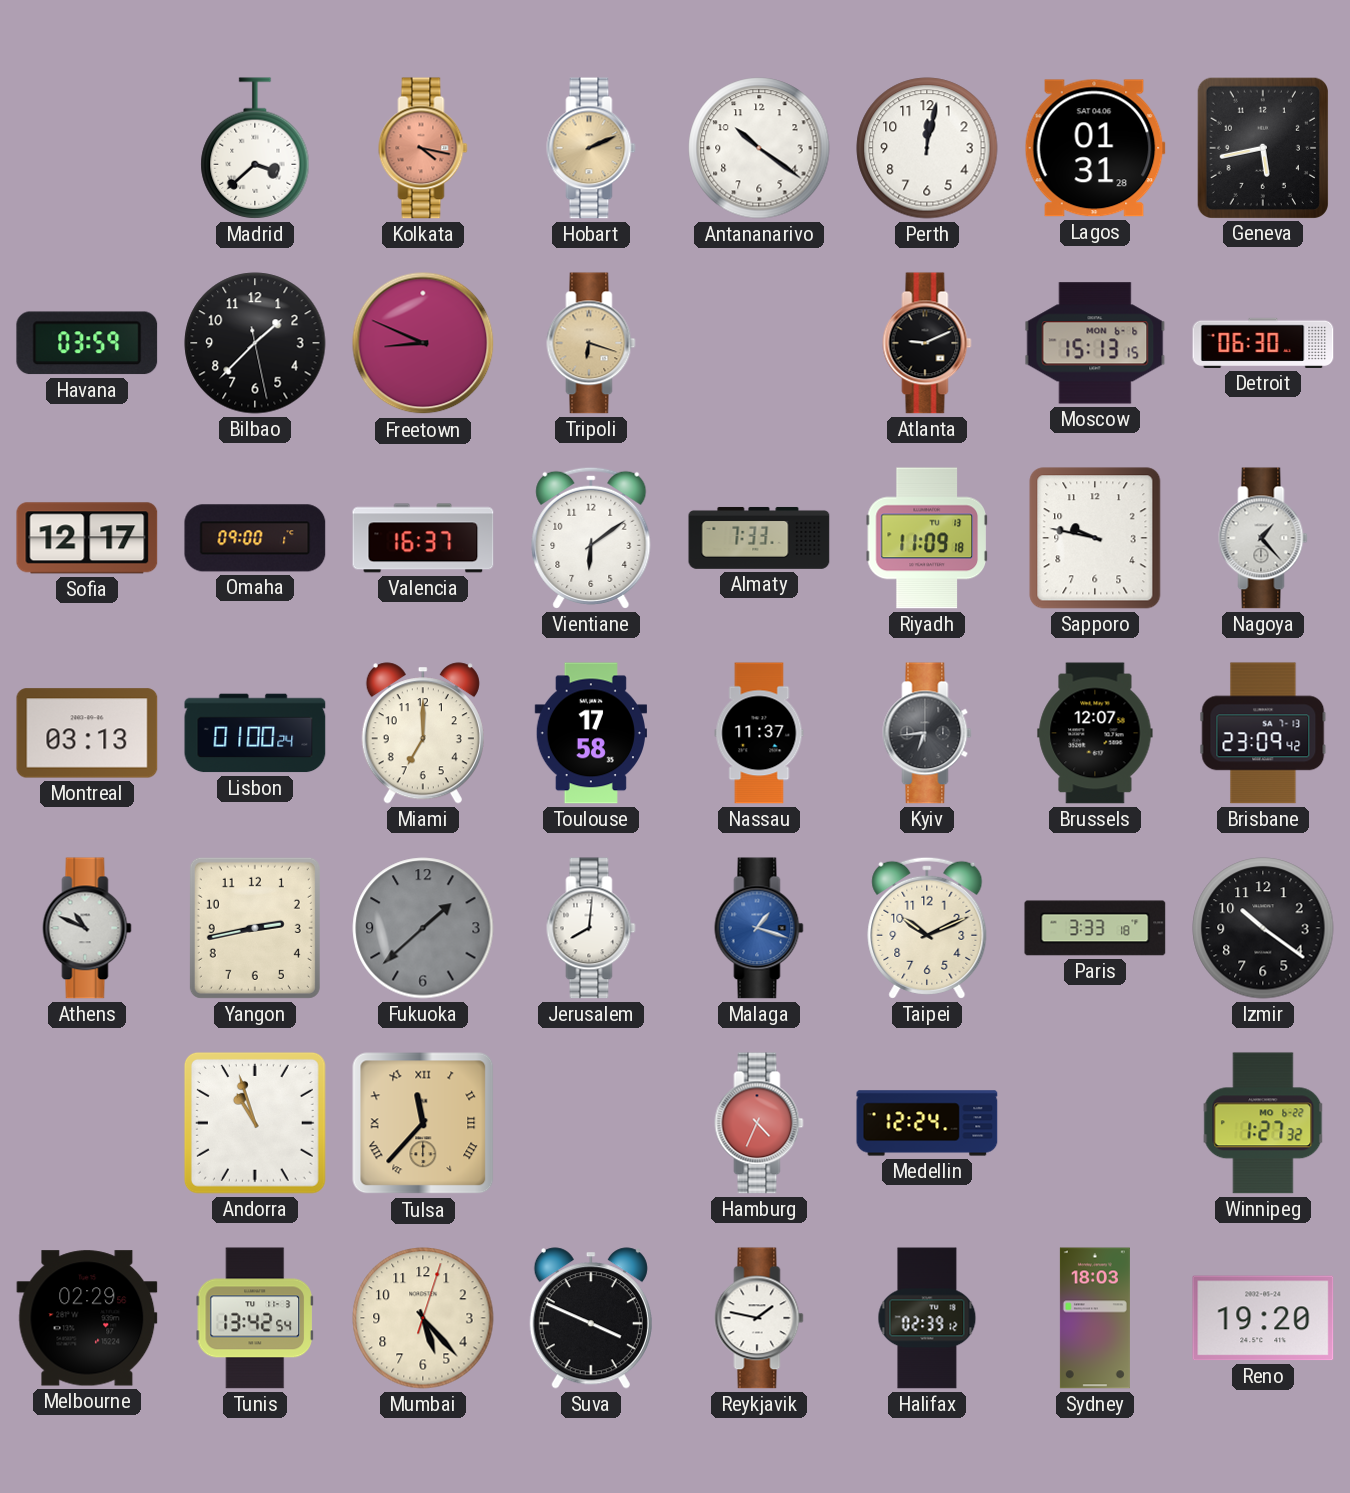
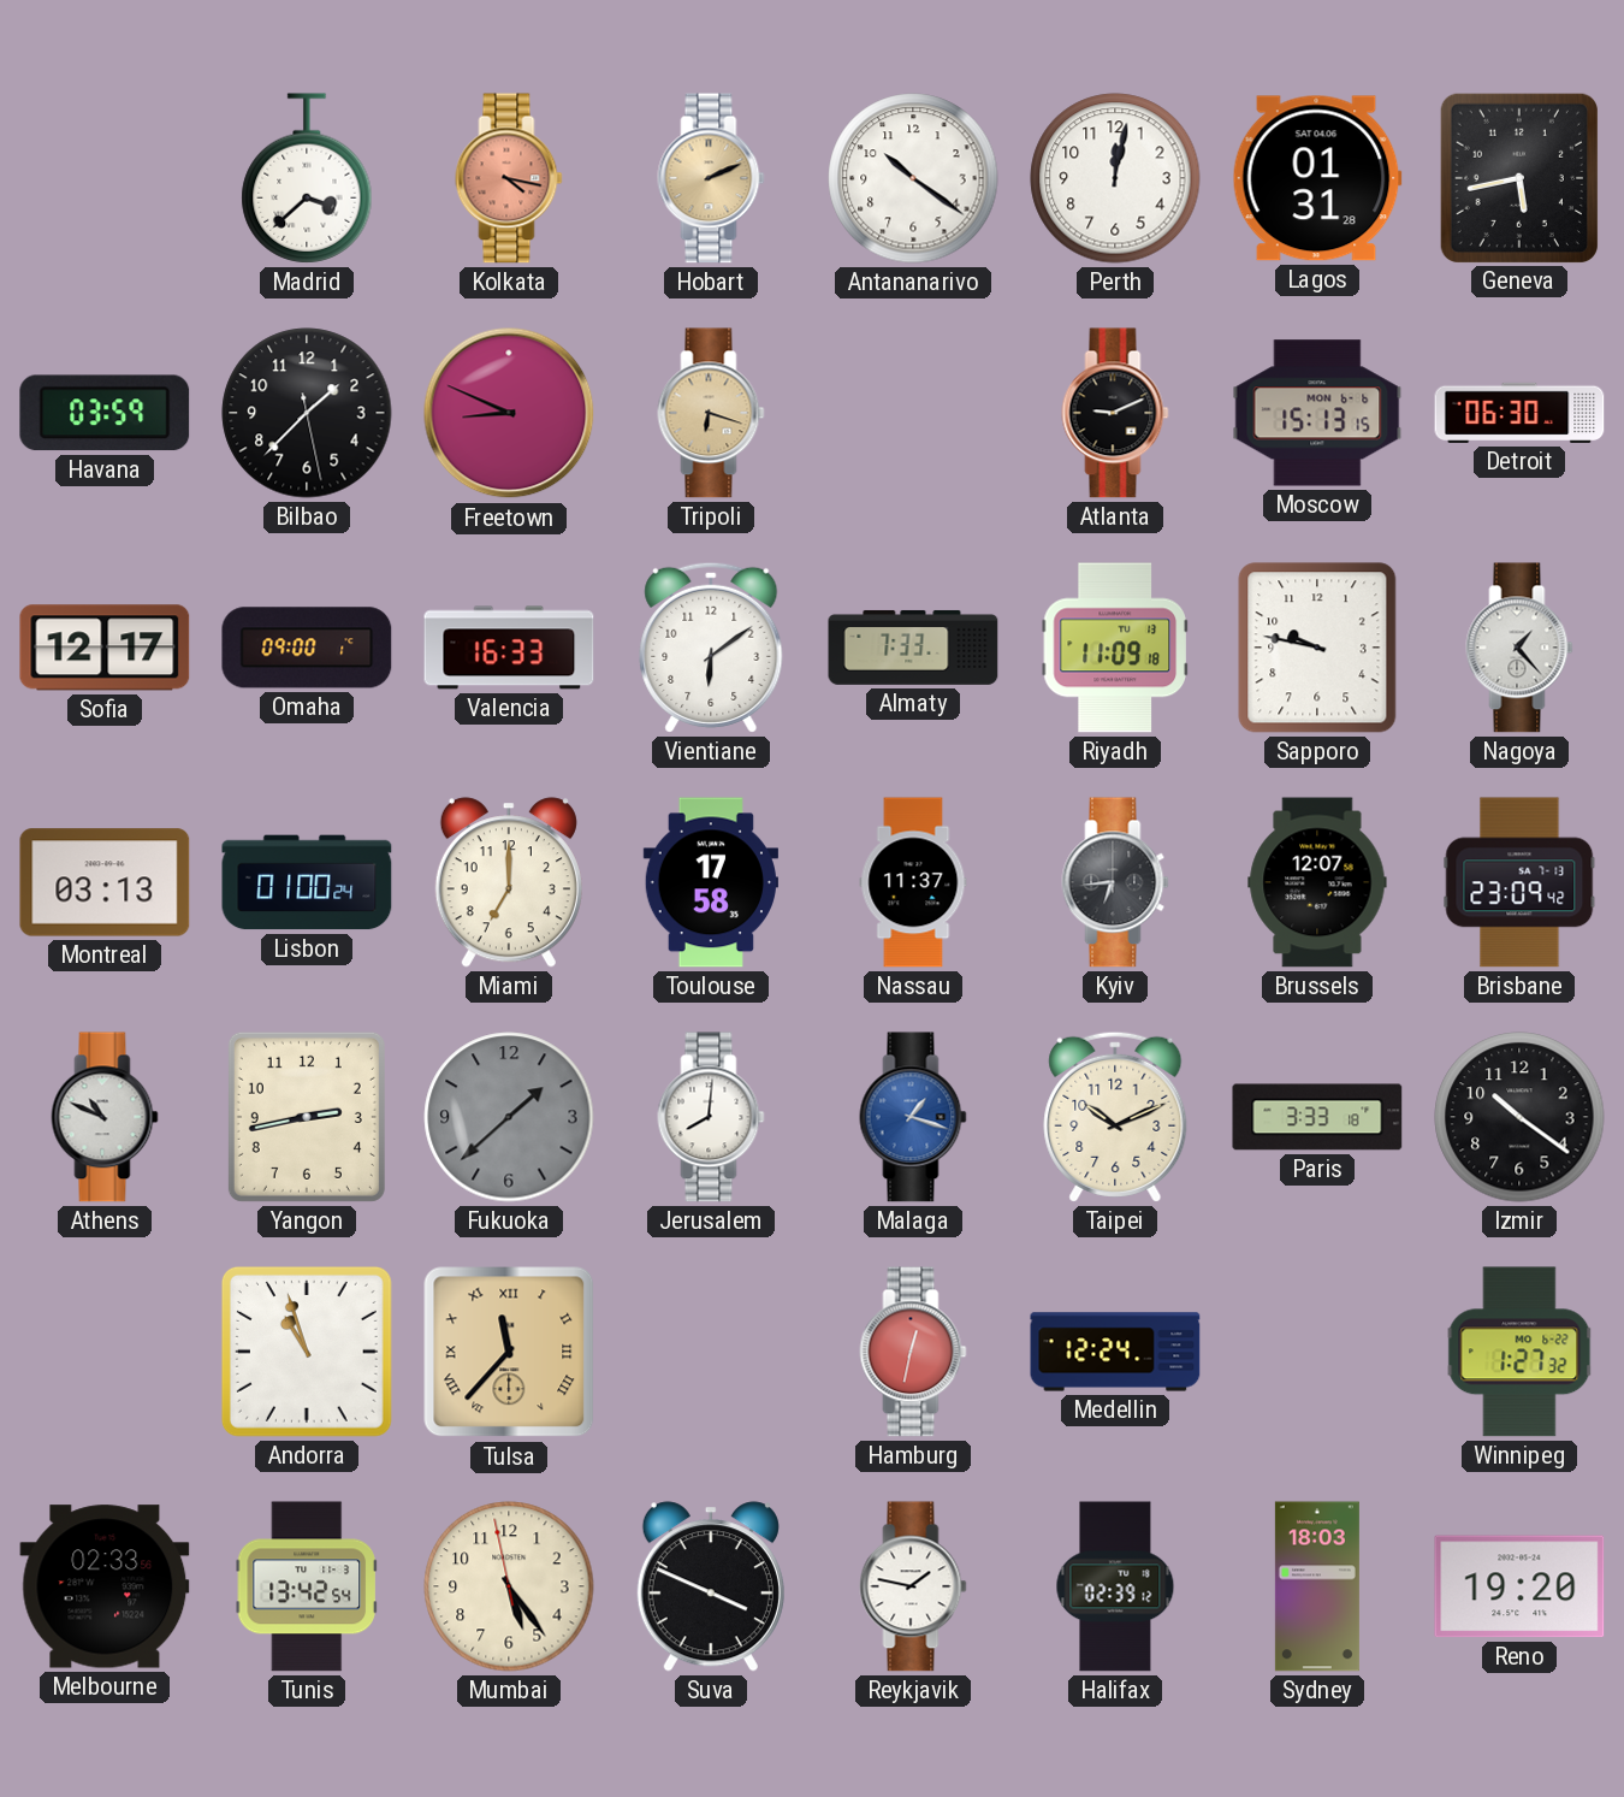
Valencia: 16:37 -> 16:33 (509, 648)
Hamburg: 4:34 -> 12:32 (913, 1352)
Melbourne: 02:29 -> 02:33 (105, 1586)
Mumbai: 5:23:03 -> 5:23:58 (509, 1586)
